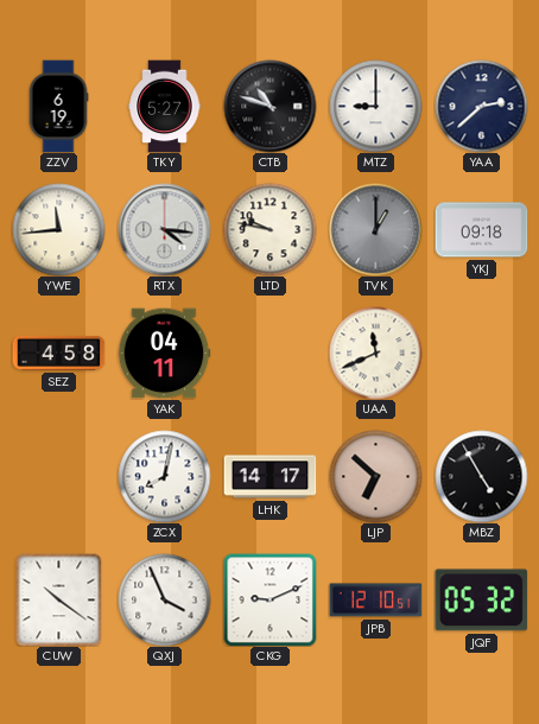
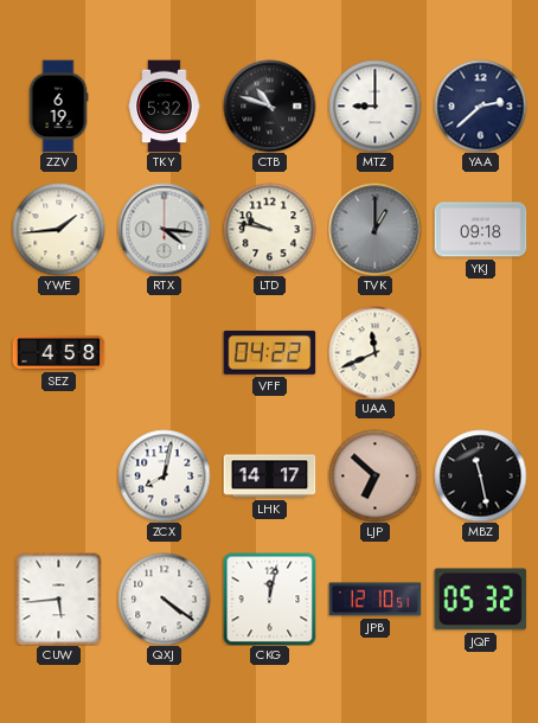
TKY: 5:27 -> 5:32 (165, 105)
YWE: 11:44 -> 1:44 (58, 229)
YAK: 04:11 -> none (164, 354)
VFF: none -> 04:22 (269, 352)
MBZ: 4:55 -> 11:28 (480, 475)
CUW: 10:21 -> 5:44 (59, 599)
QXJ: 3:56 -> 4:21 (164, 599)
CKG: 9:11 -> 12:02 (269, 599)
